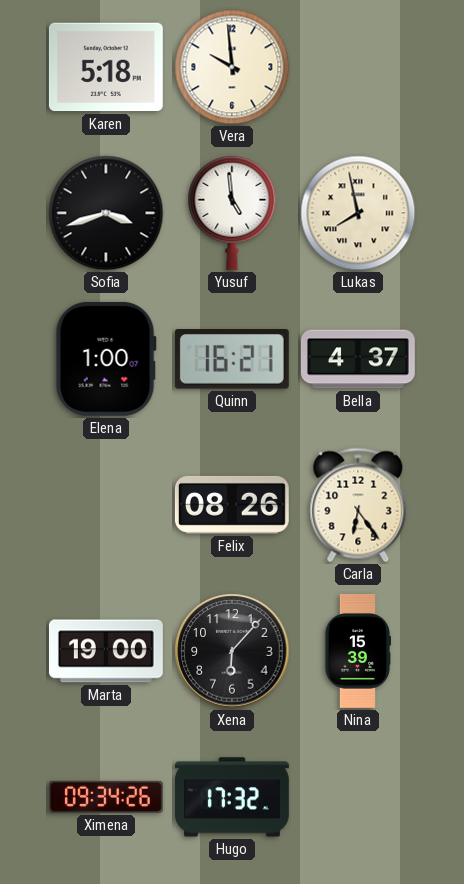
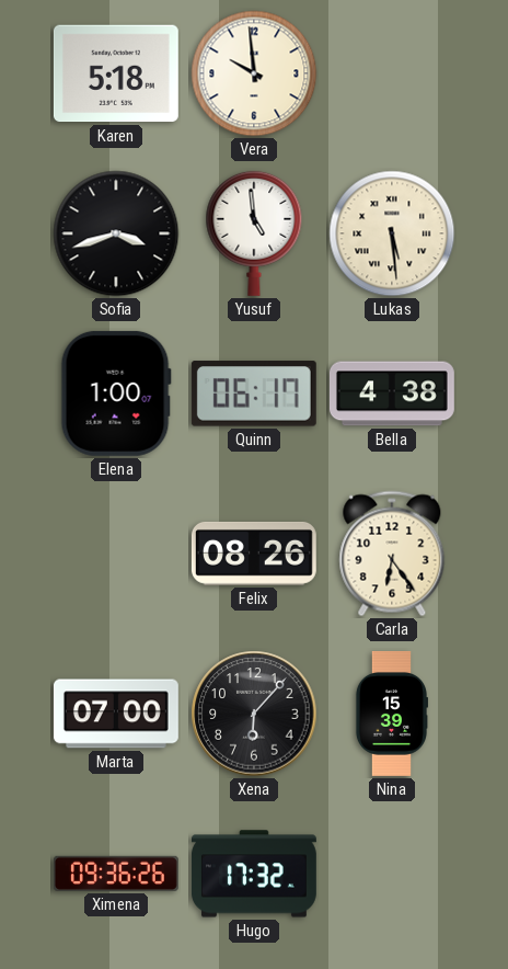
Lukas: 7:58 -> 5:29 (392, 233)
Quinn: 16:21 -> 06:17 (254, 394)
Bella: 4:37 -> 4:38 (392, 394)
Marta: 19:00 -> 07:00 (116, 714)
Ximena: 09:34 -> 09:36 (116, 874)
